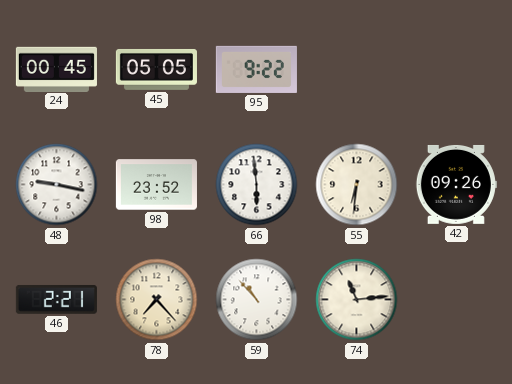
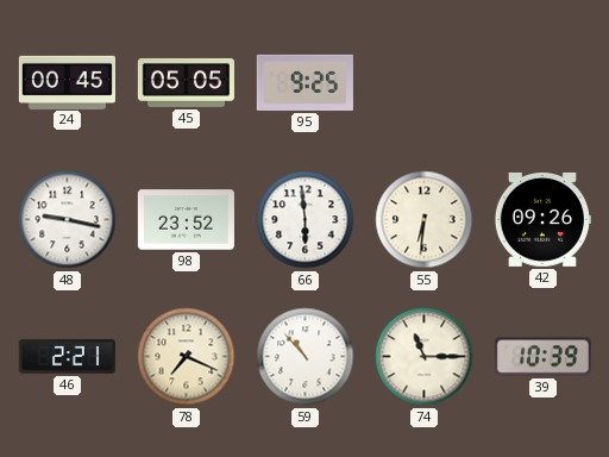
95: 9:22 -> 9:25 (304, 82)
78: 7:23 -> 7:19 (187, 357)
74: 11:14 -> 11:15 (425, 357)
39: none -> 10:39 (542, 357)
